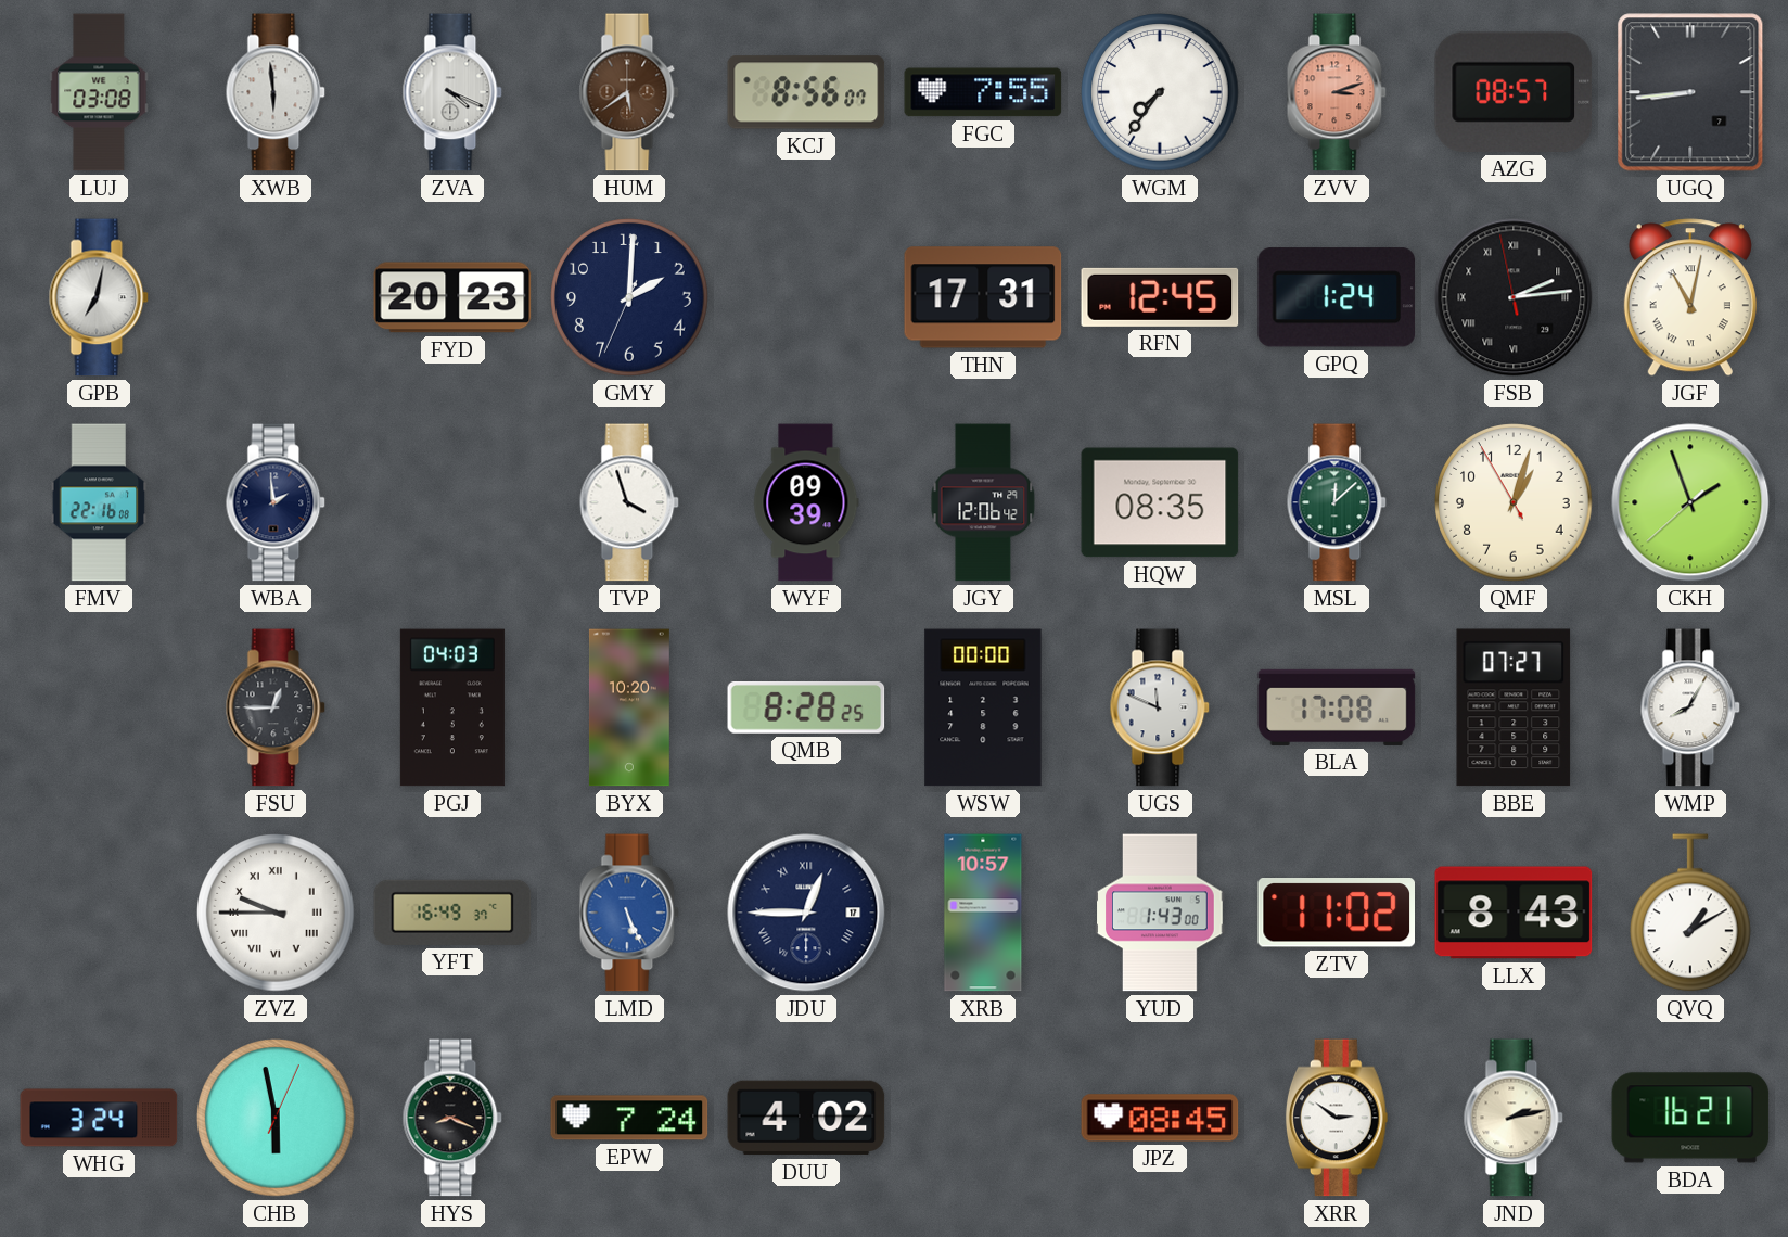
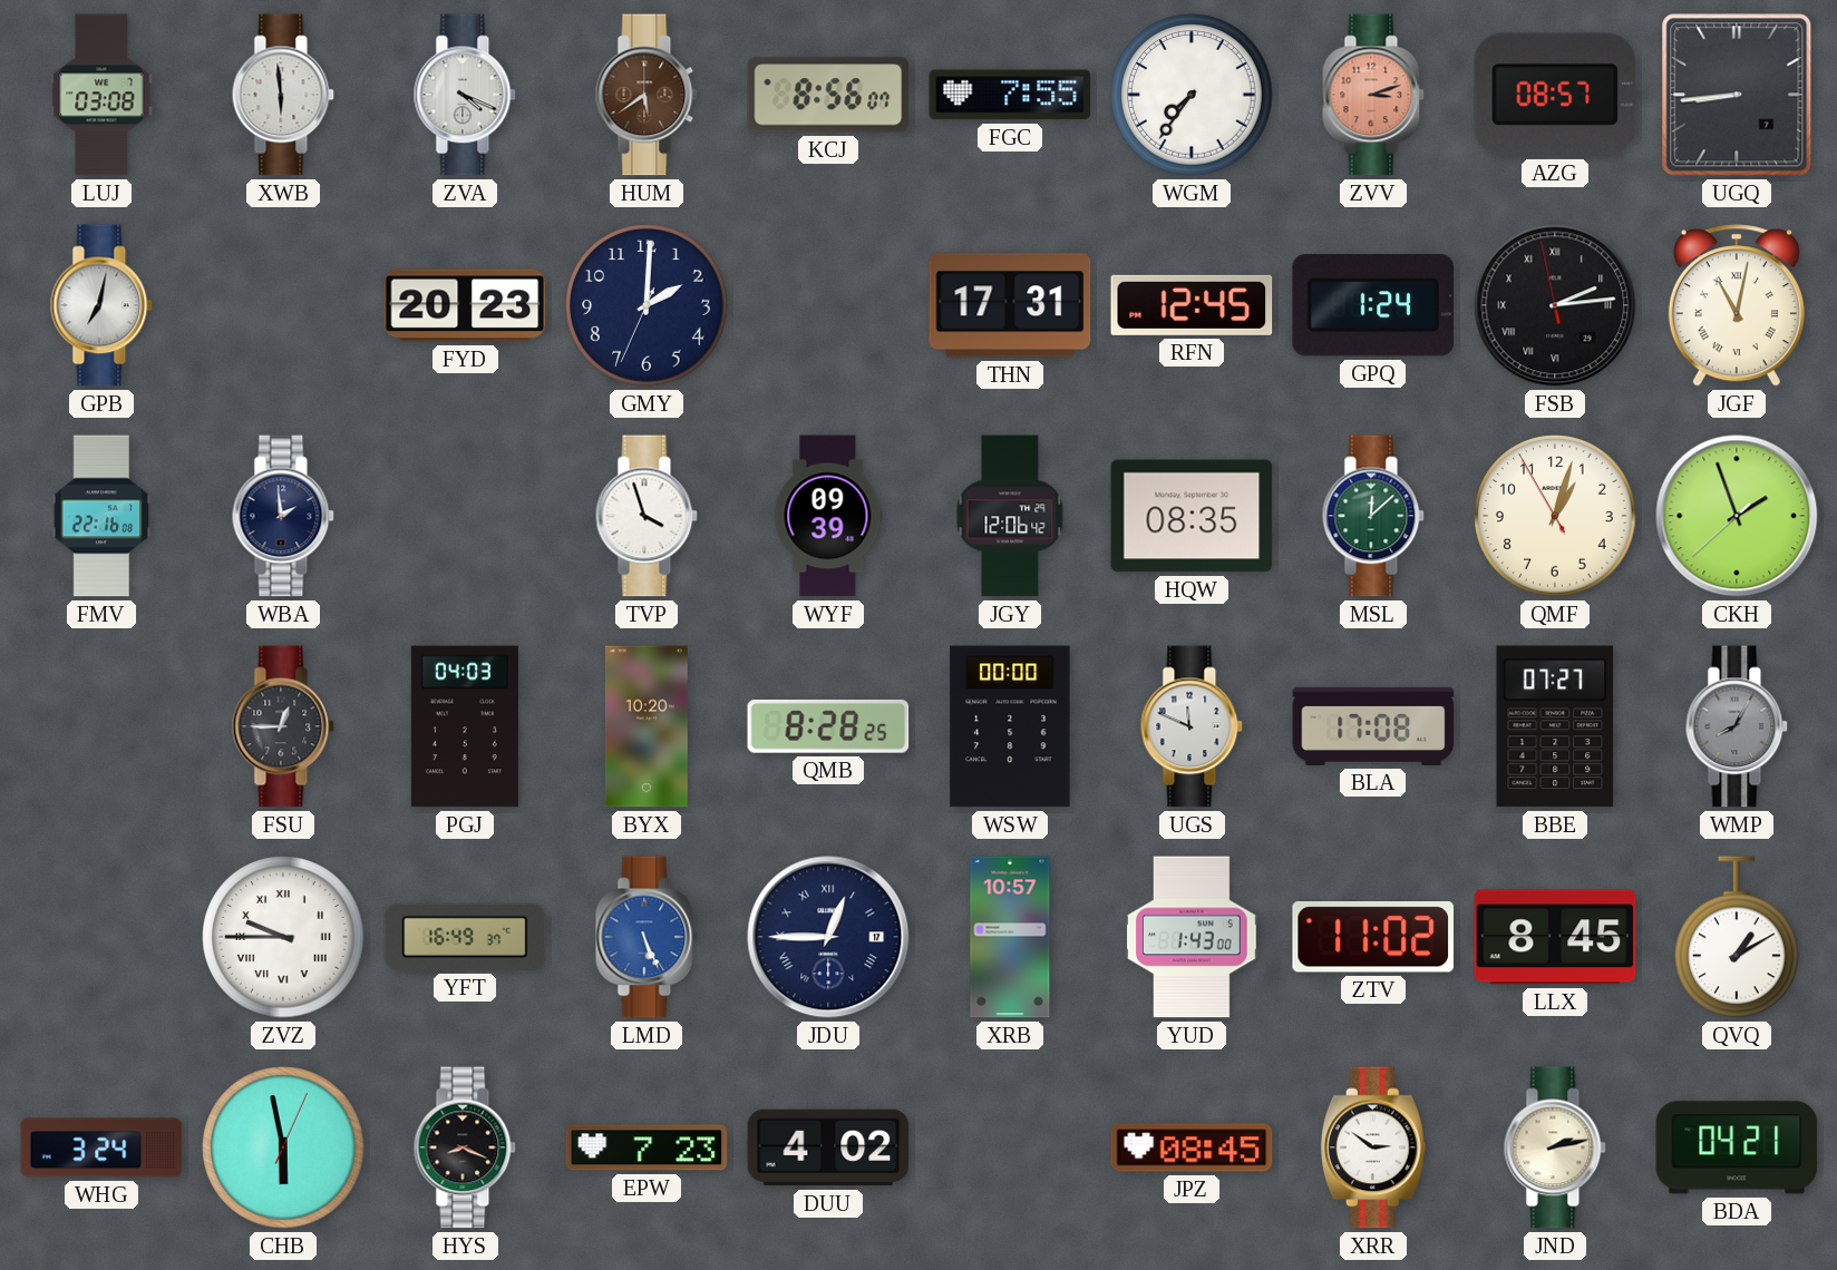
WMP dial: white -> grey (1737, 726)
LLX: 8:43 -> 8:45 (1555, 937)
EPW: 7:24 -> 7:23 (647, 1147)
BDA: 16:21 -> 04:21 (1737, 1147)
